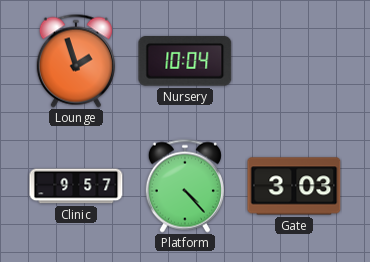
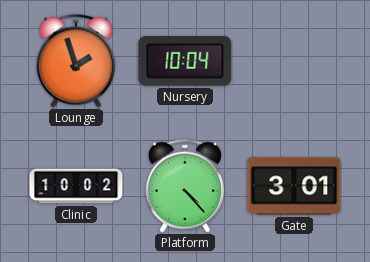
Clinic: 9:57 -> 10:02 (76, 186)
Gate: 3:03 -> 3:01 (294, 186)
